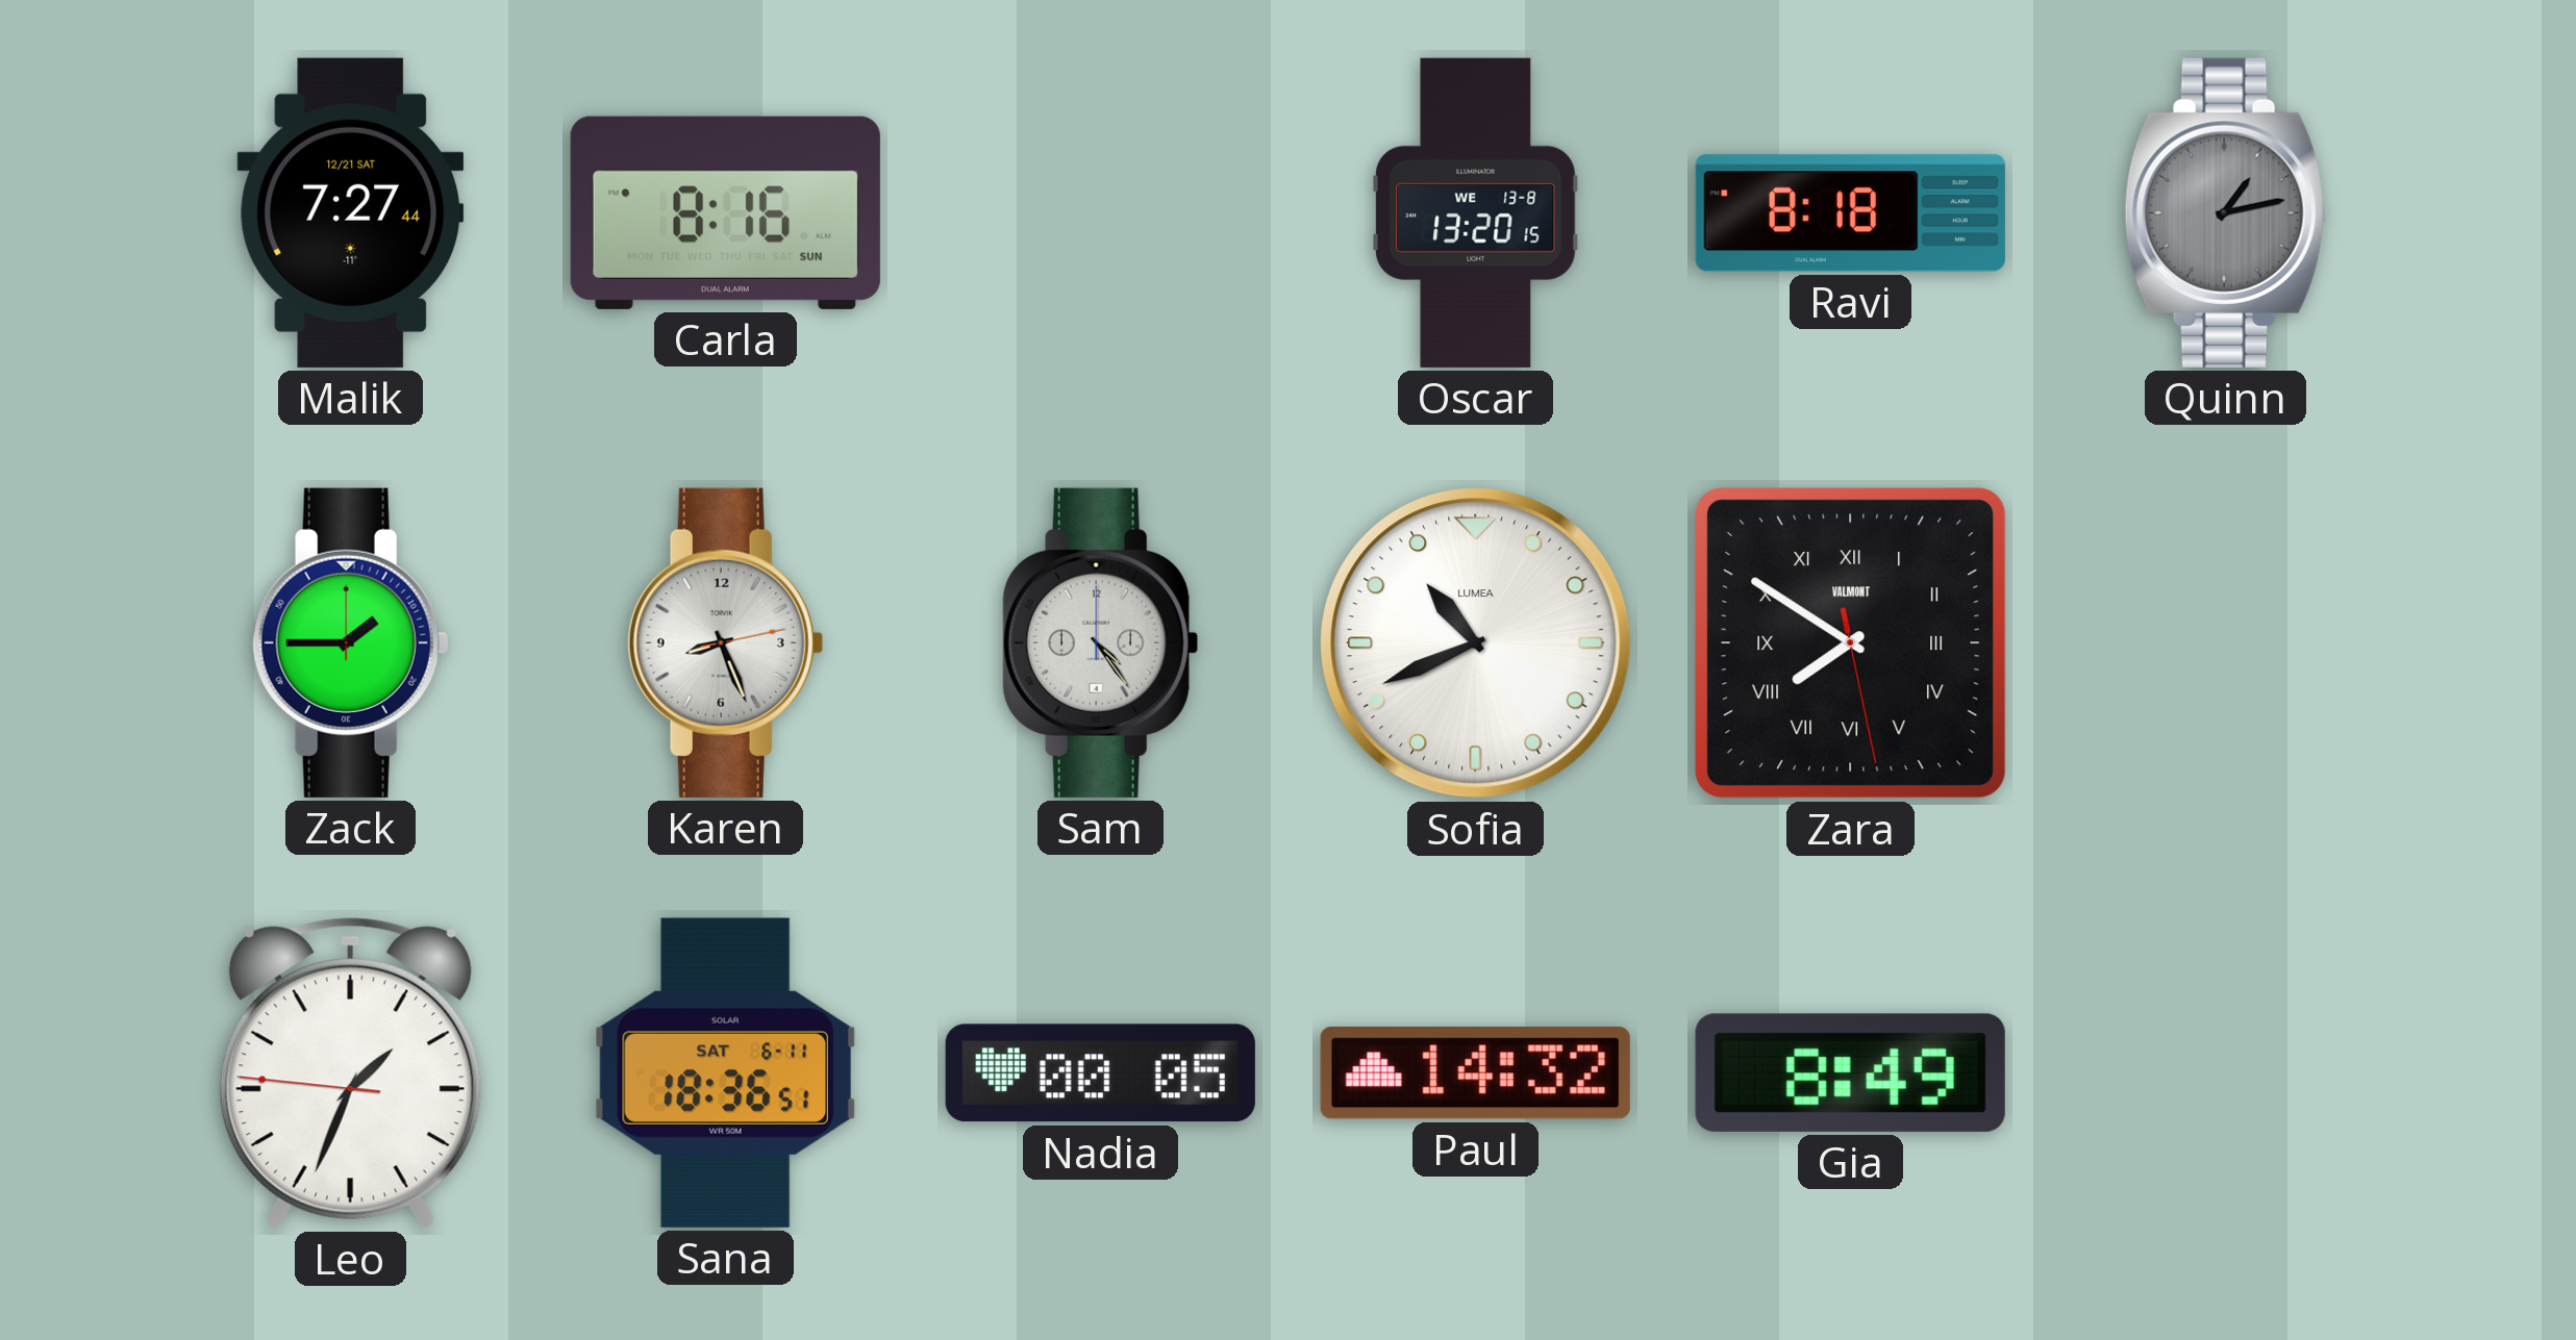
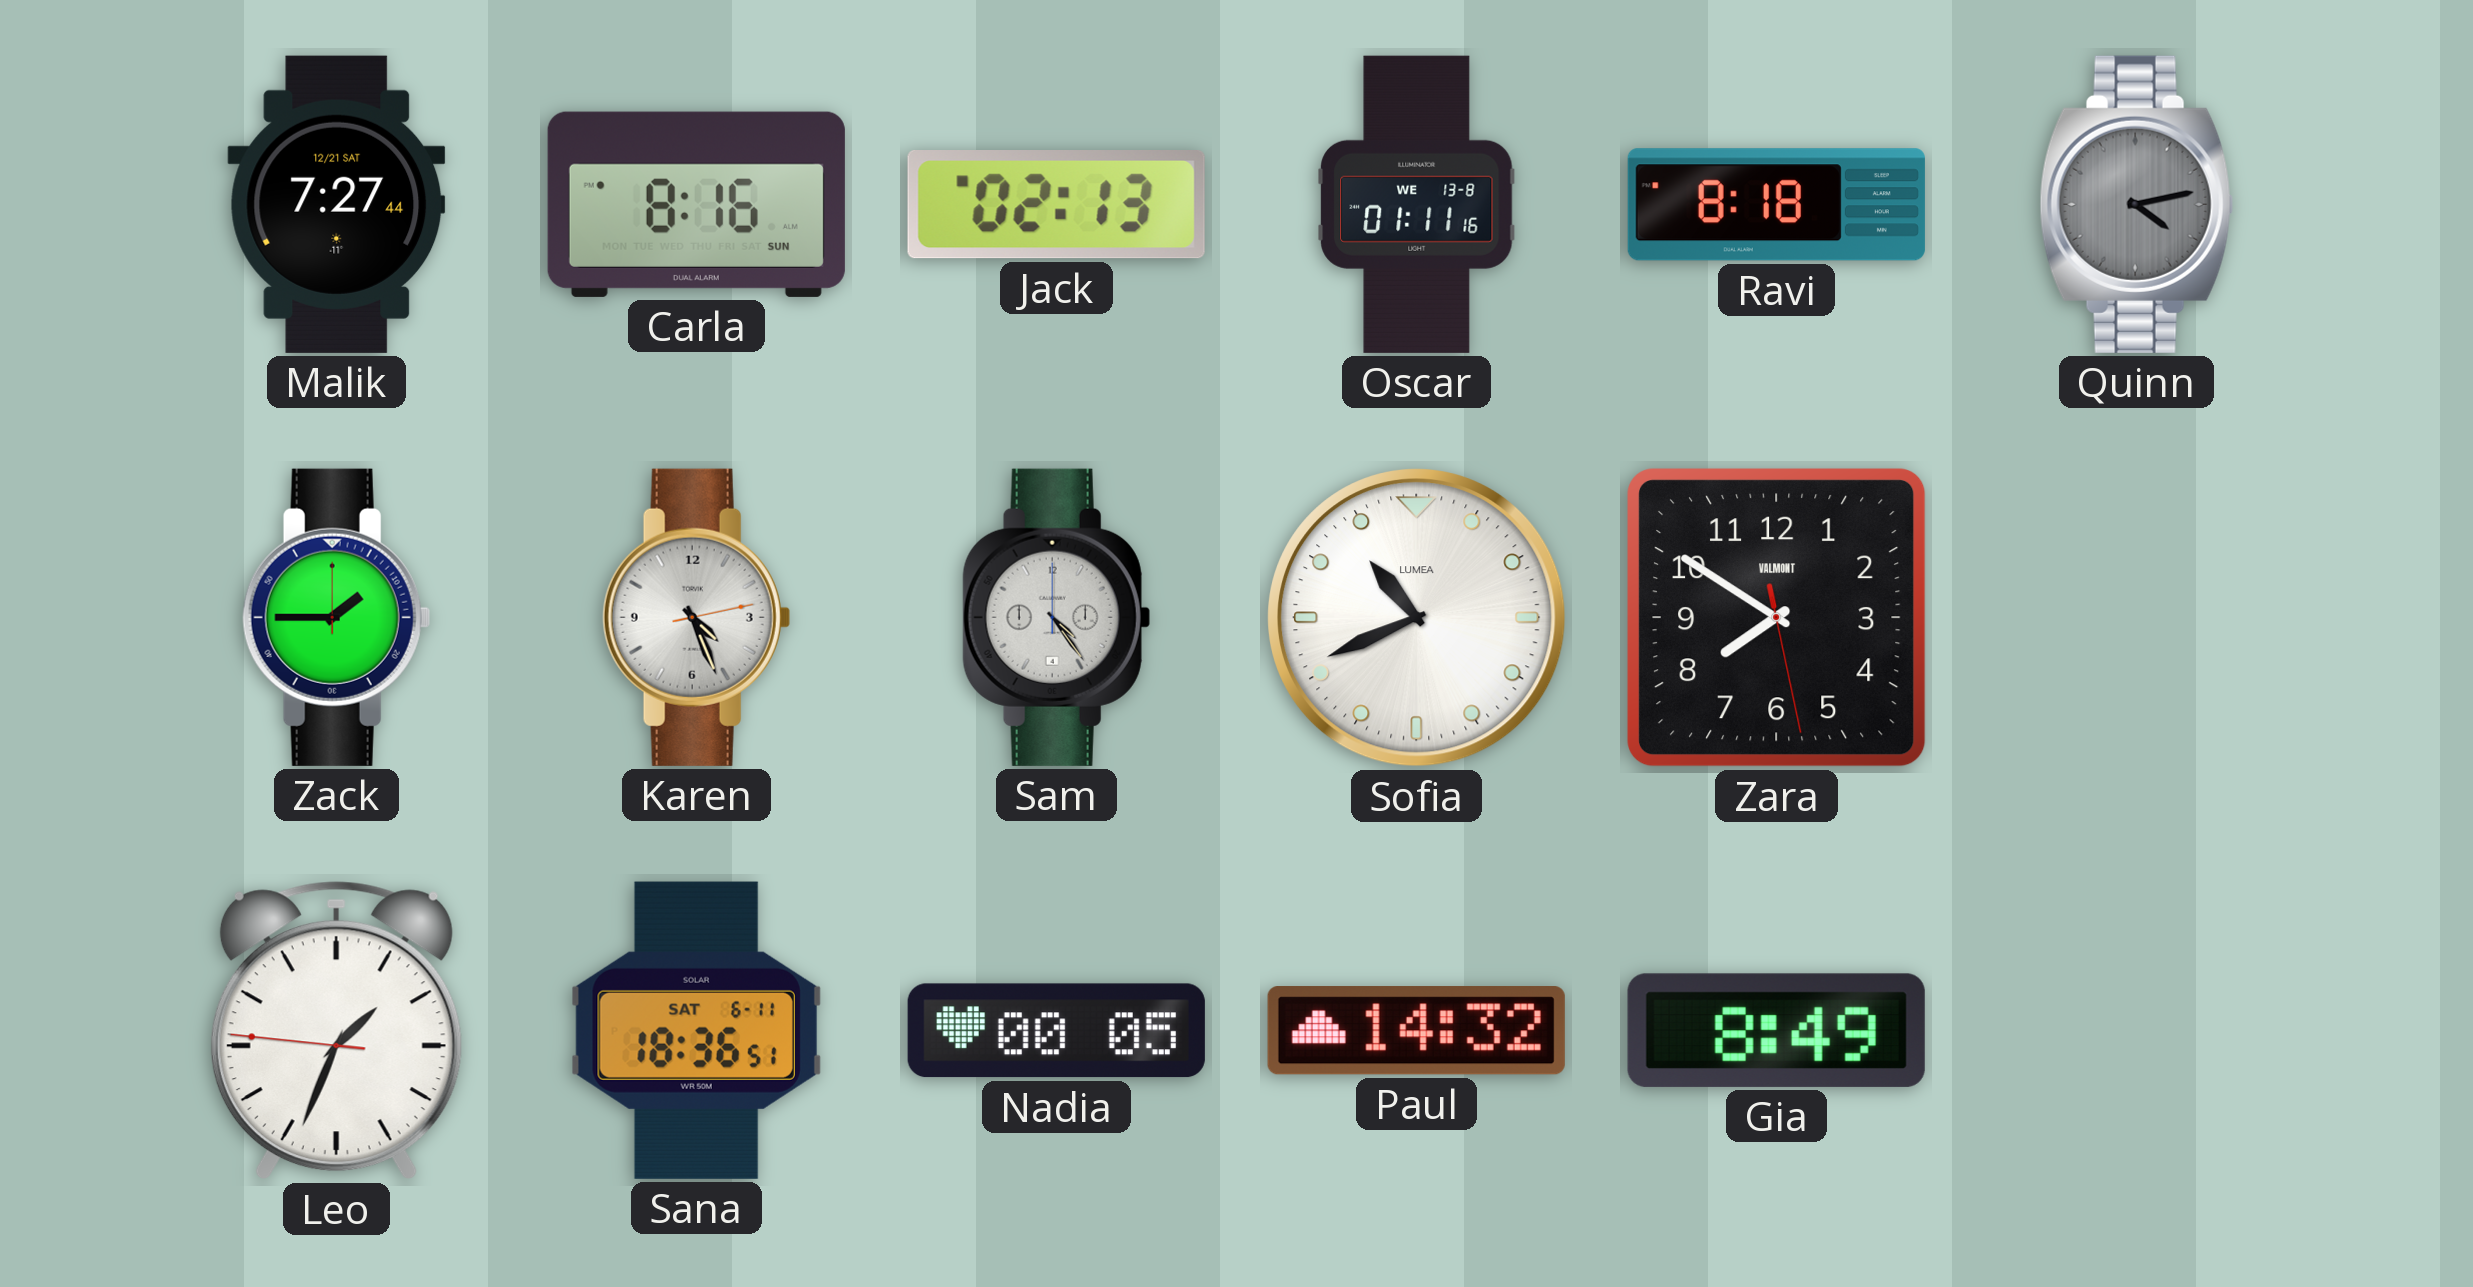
Jack: none -> 02:13 (1056, 205)
Oscar: 13:20 -> 01:11 (1417, 204)
Quinn: 1:13 -> 4:13 (2136, 204)
Karen: 8:26 -> 4:26 (696, 617)
Zara numerals: Roman -> Arabic (1776, 617)
